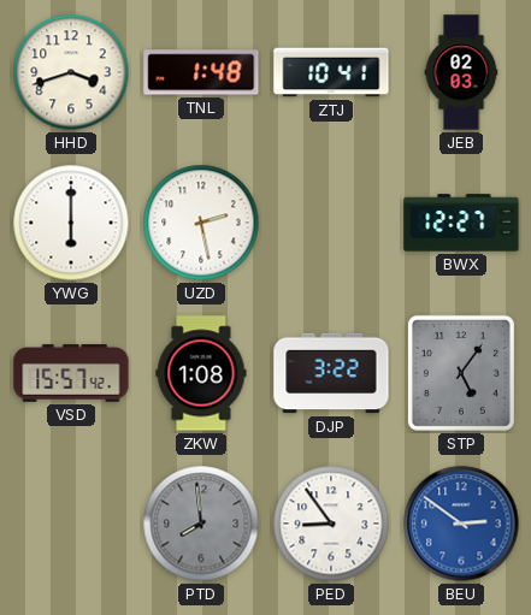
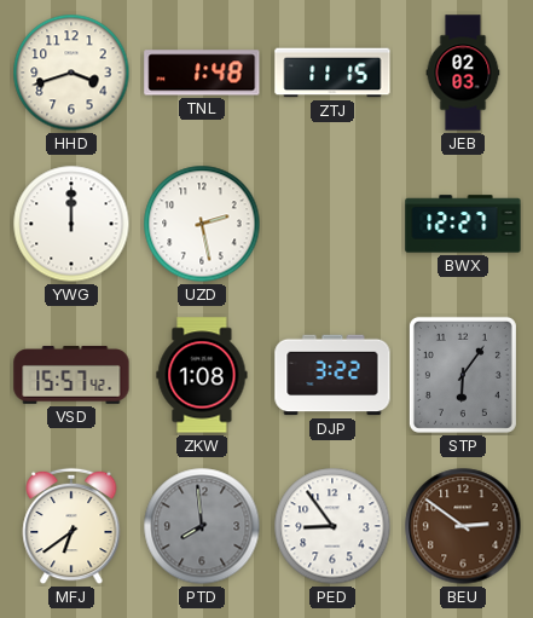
ZTJ: 10:41 -> 11:15 (332, 73)
YWG: 6:00 -> 12:00 (71, 224)
STP: 5:06 -> 6:06 (463, 375)
MFJ: none -> 6:39 (71, 526)
BEU dial: blue -> brown (463, 526)
